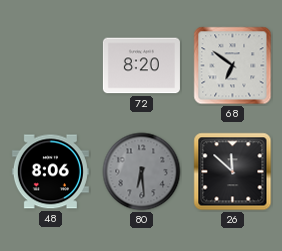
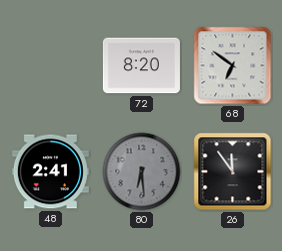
48: 8:06 -> 2:41 (50, 172)
26: 11:52 -> 11:54 (233, 172)
